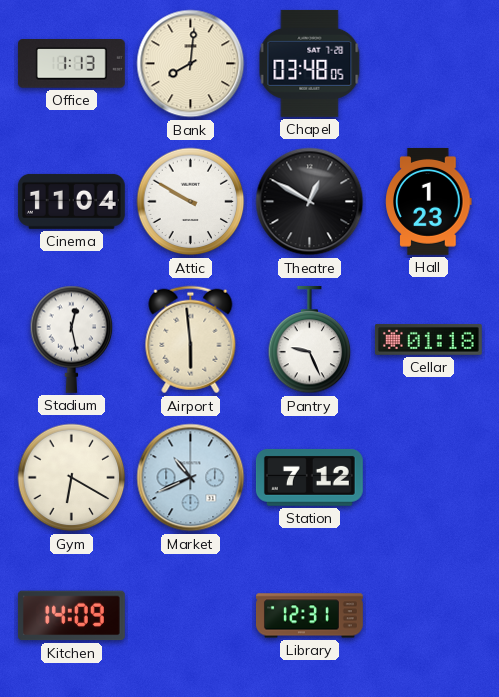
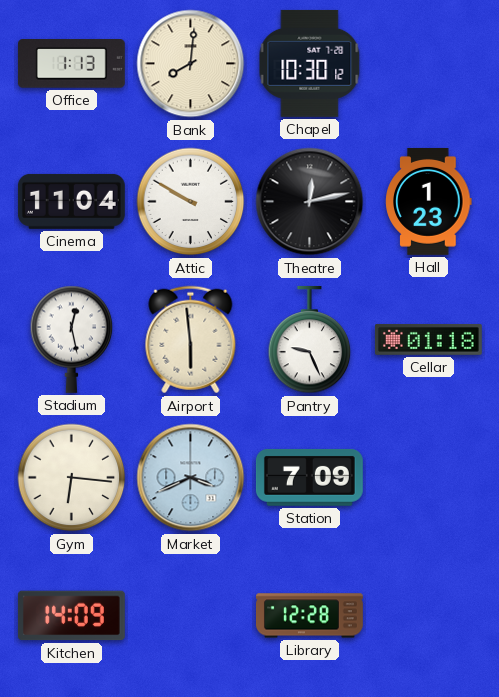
Chapel: 03:48 -> 10:30 (310, 63)
Theatre: 12:50 -> 12:13 (310, 202)
Gym: 6:20 -> 6:16 (72, 478)
Market: 10:41 -> 3:41 (191, 478)
Station: 7:12 -> 7:09 (309, 477)
Library: 12:31 -> 12:28 (310, 616)
